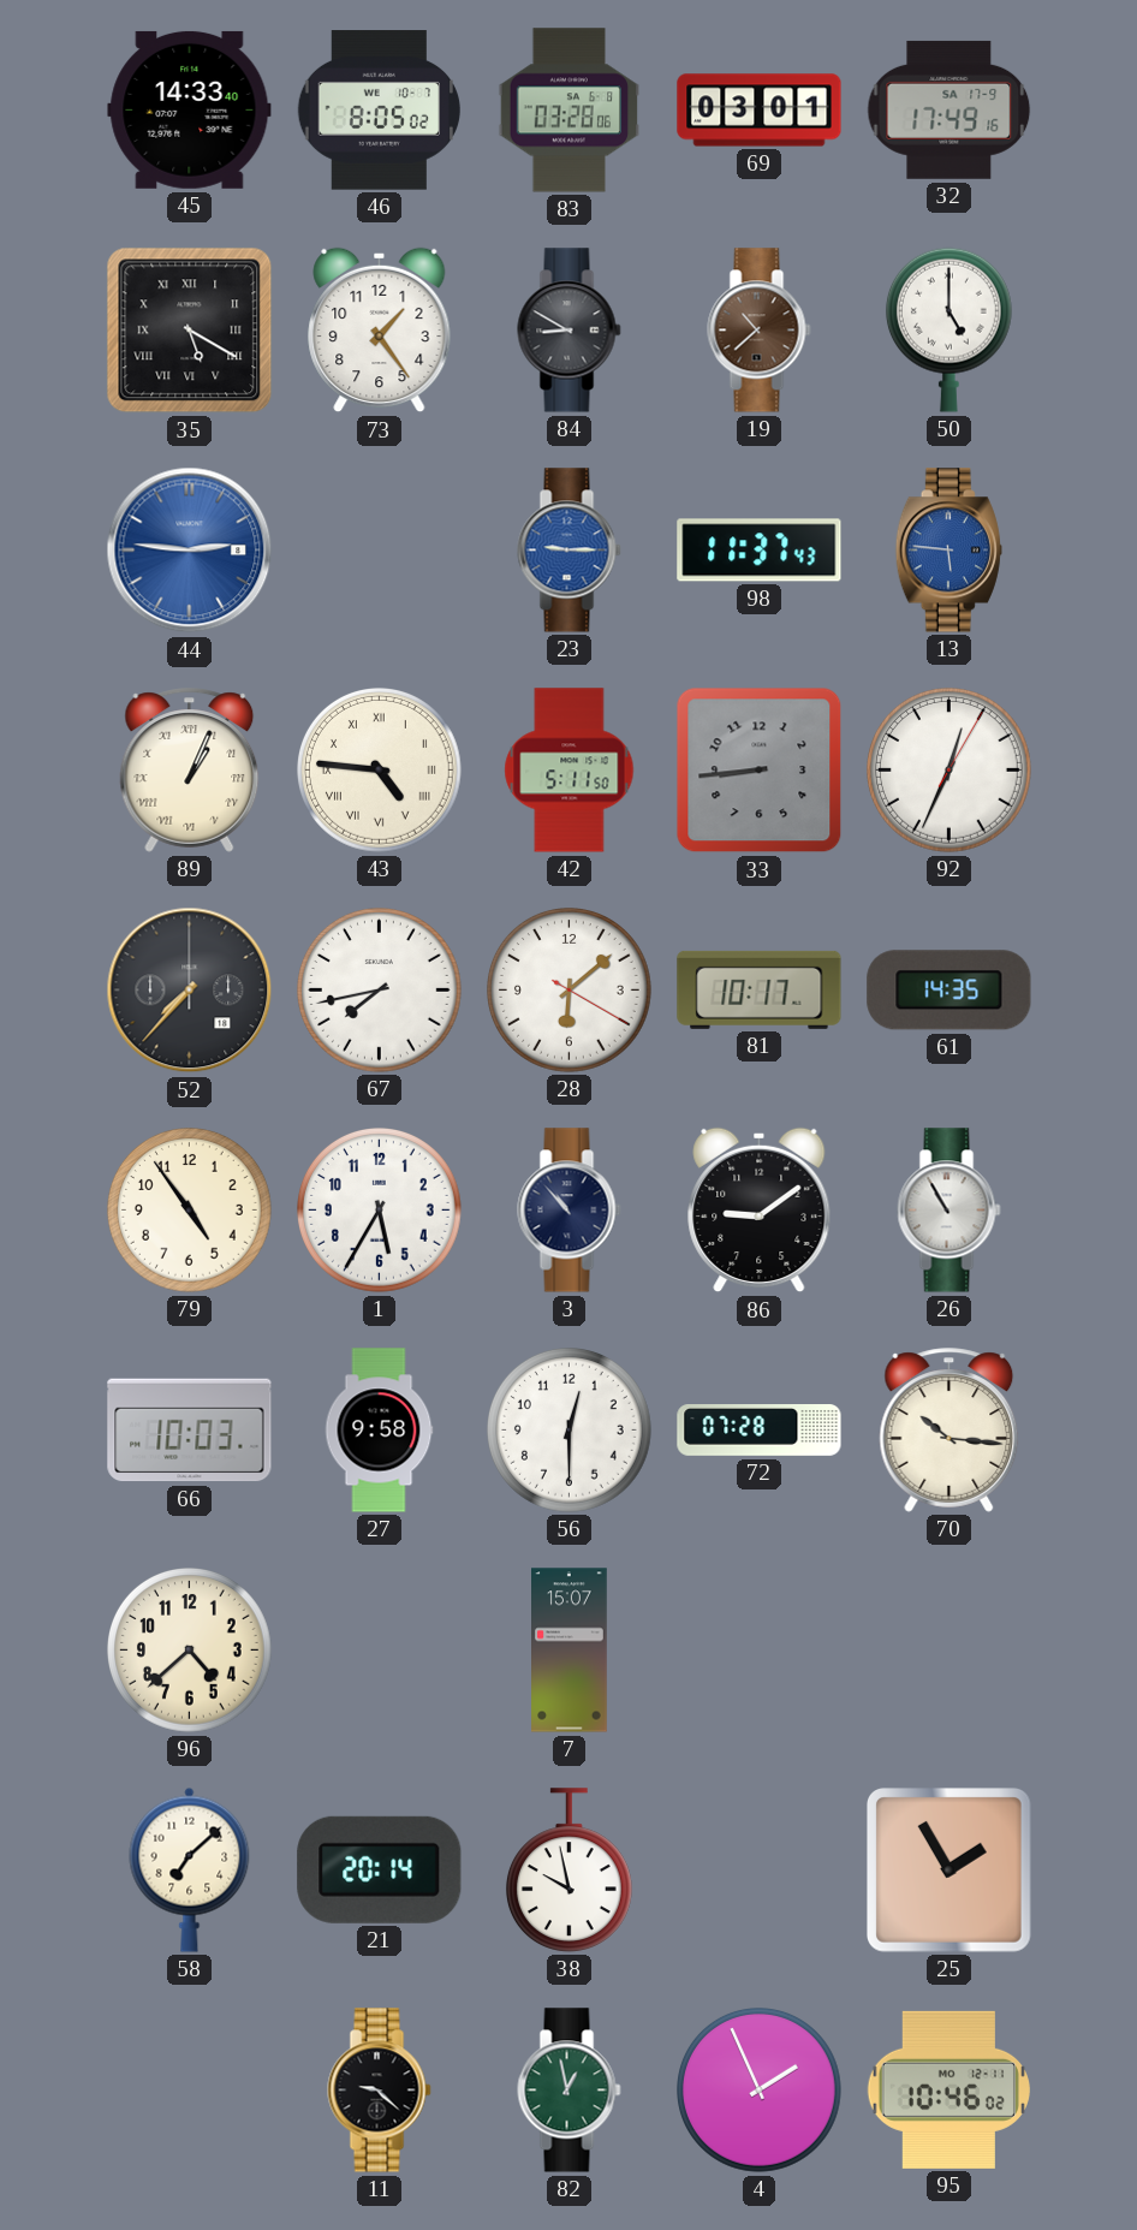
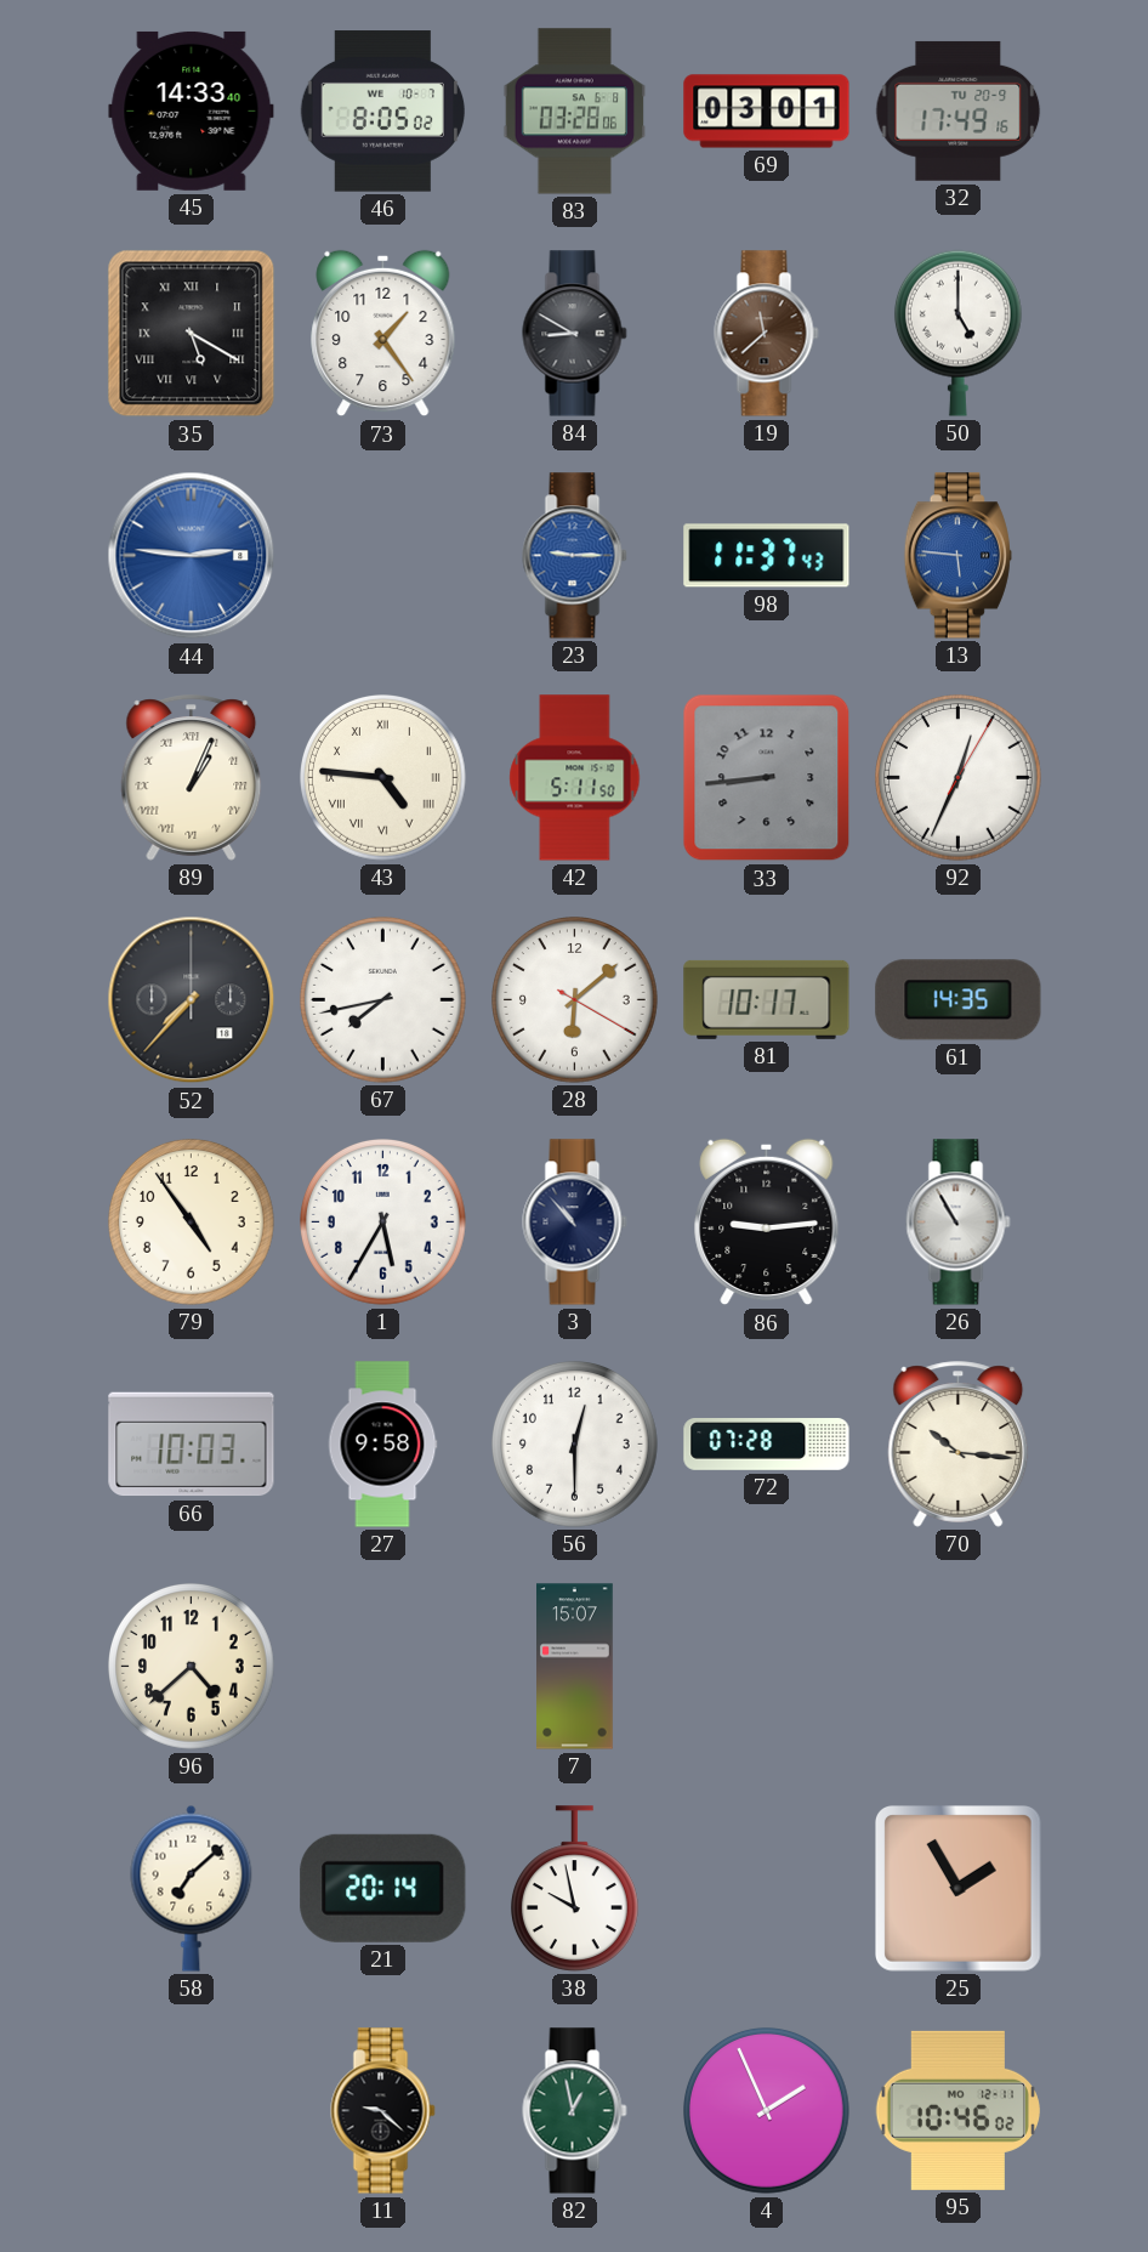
32 date: SA 17-9 -> TU 20-9 (959, 110)
19: 10:38 -> 11:38 (767, 334)
86: 9:09 -> 9:14 (767, 1223)
